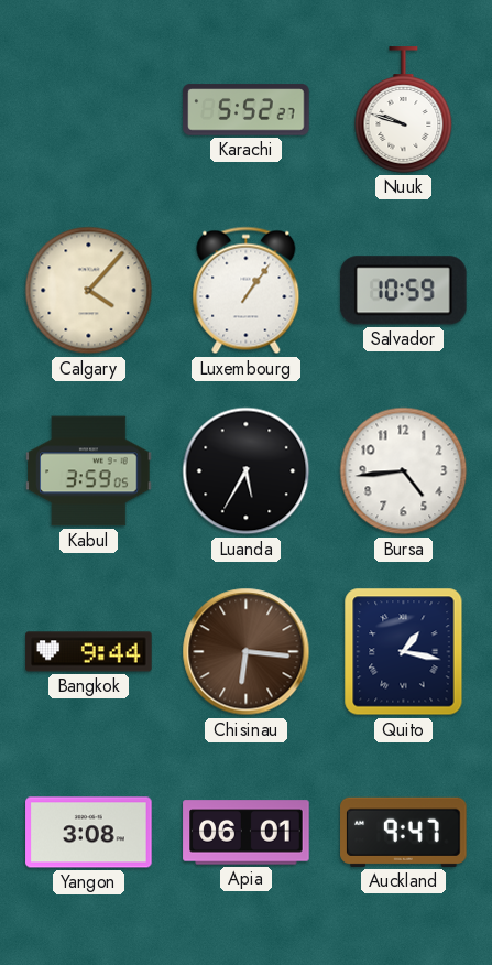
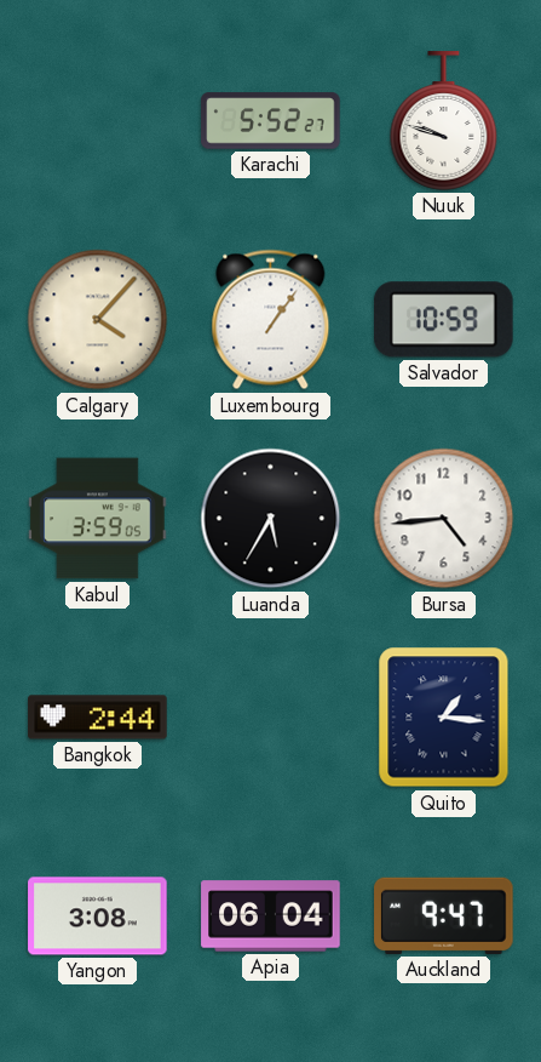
Bangkok: 9:44 -> 2:44 (98, 718)
Chisinau: 6:16 -> none (247, 652)
Quito: 1:17 -> 1:16 (444, 718)
Apia: 06:01 -> 06:04 (271, 917)
